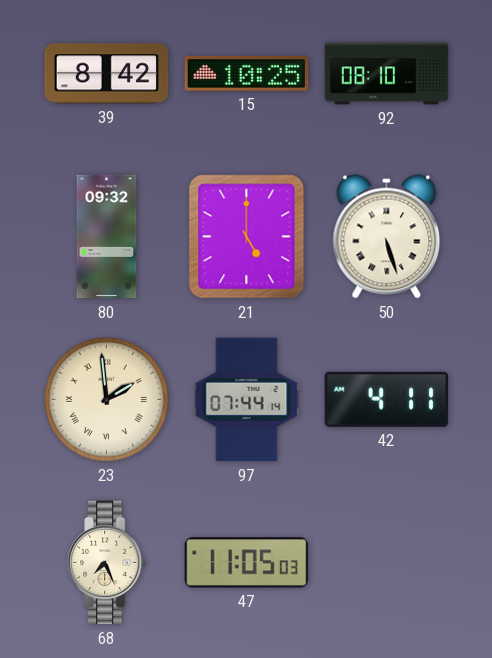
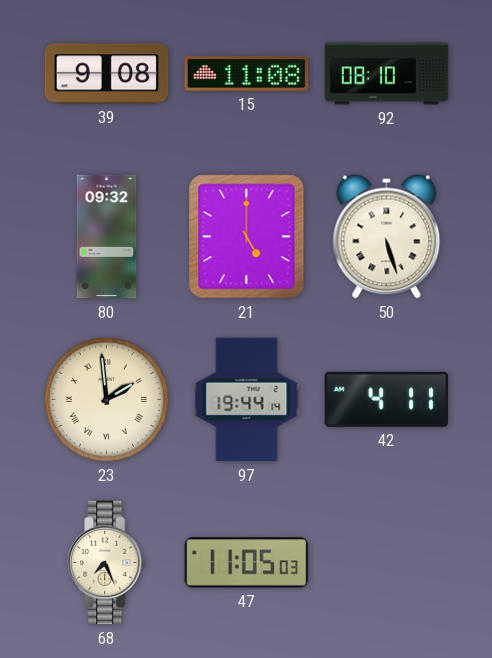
39: 8:42 -> 9:08 (107, 74)
15: 10:25 -> 11:08 (247, 74)
97: 07:44 -> 19:44 (247, 400)
